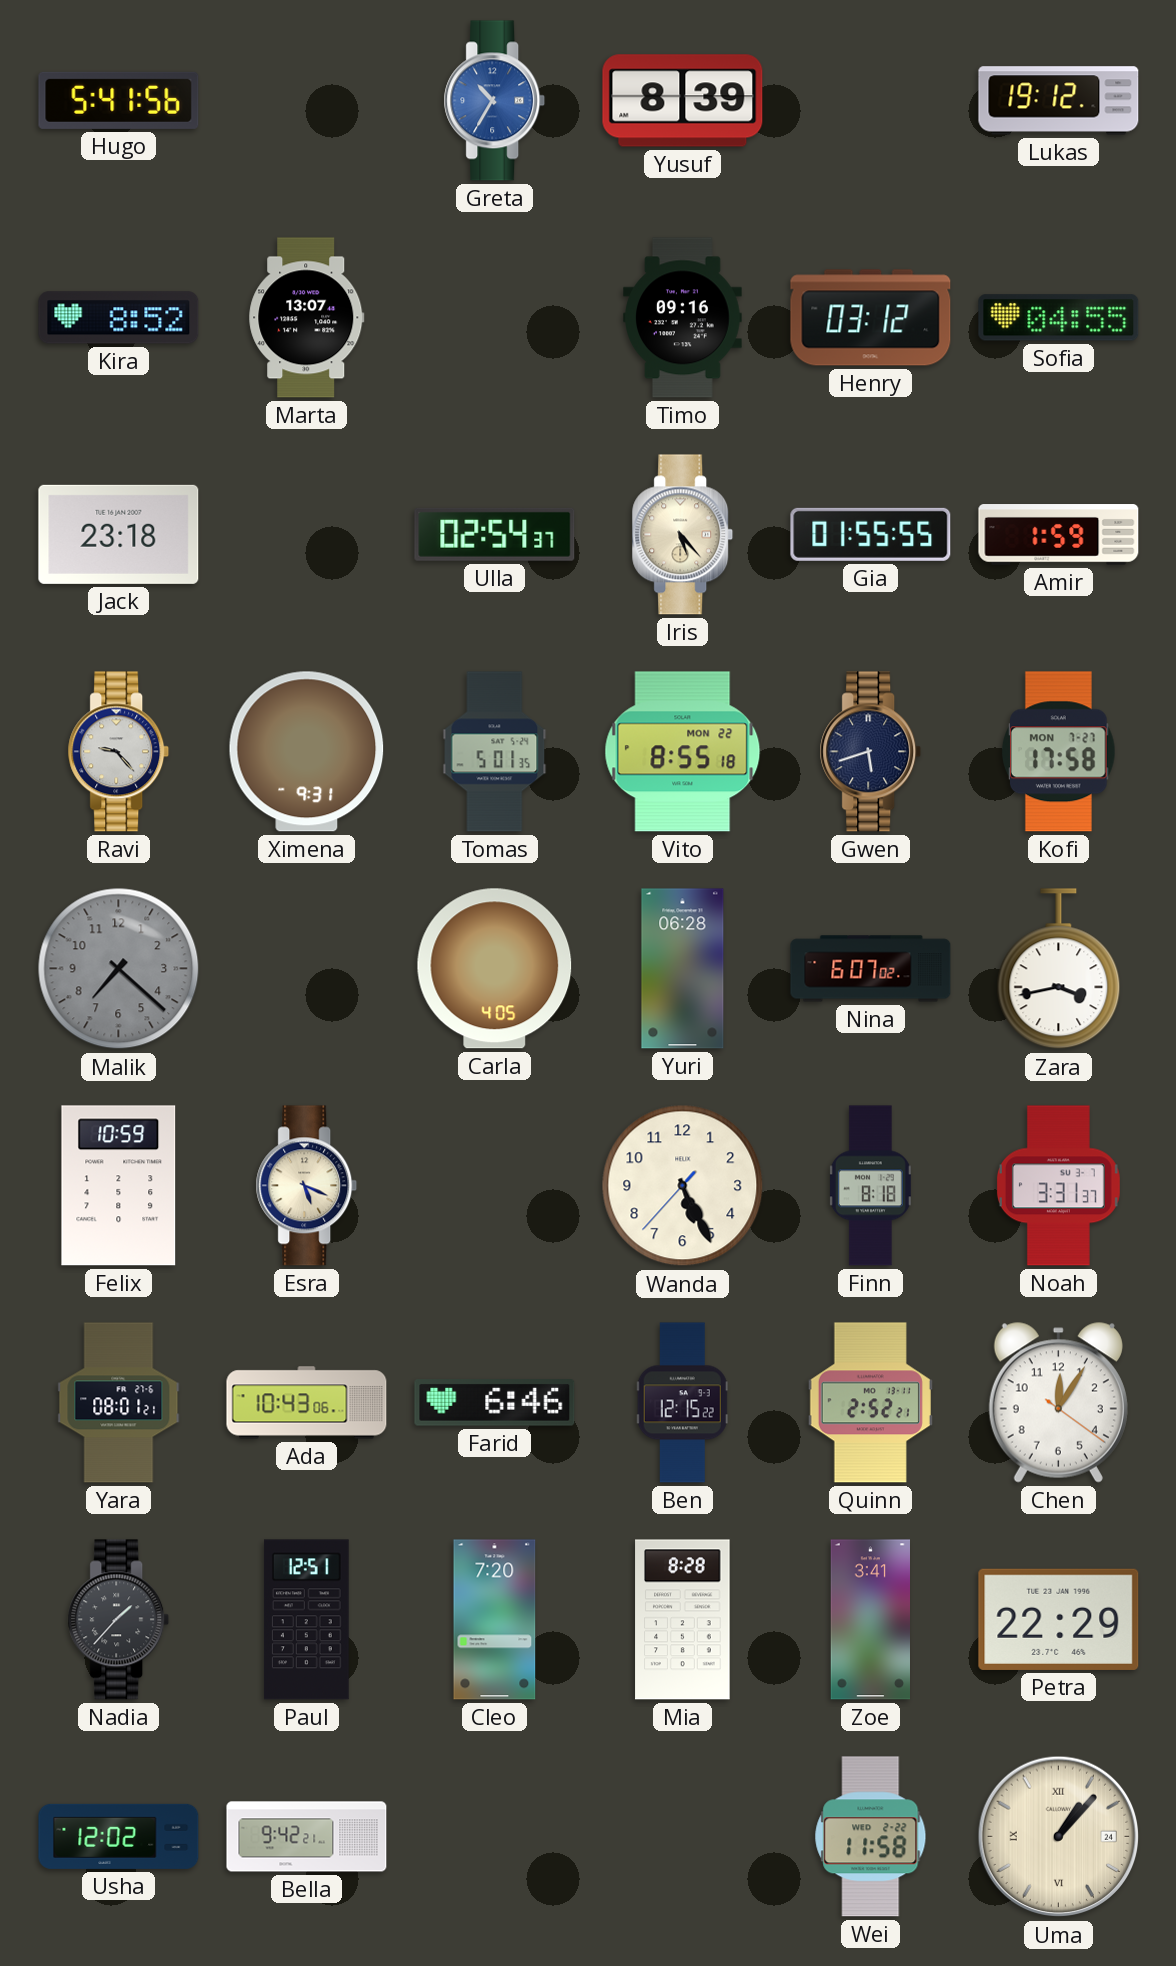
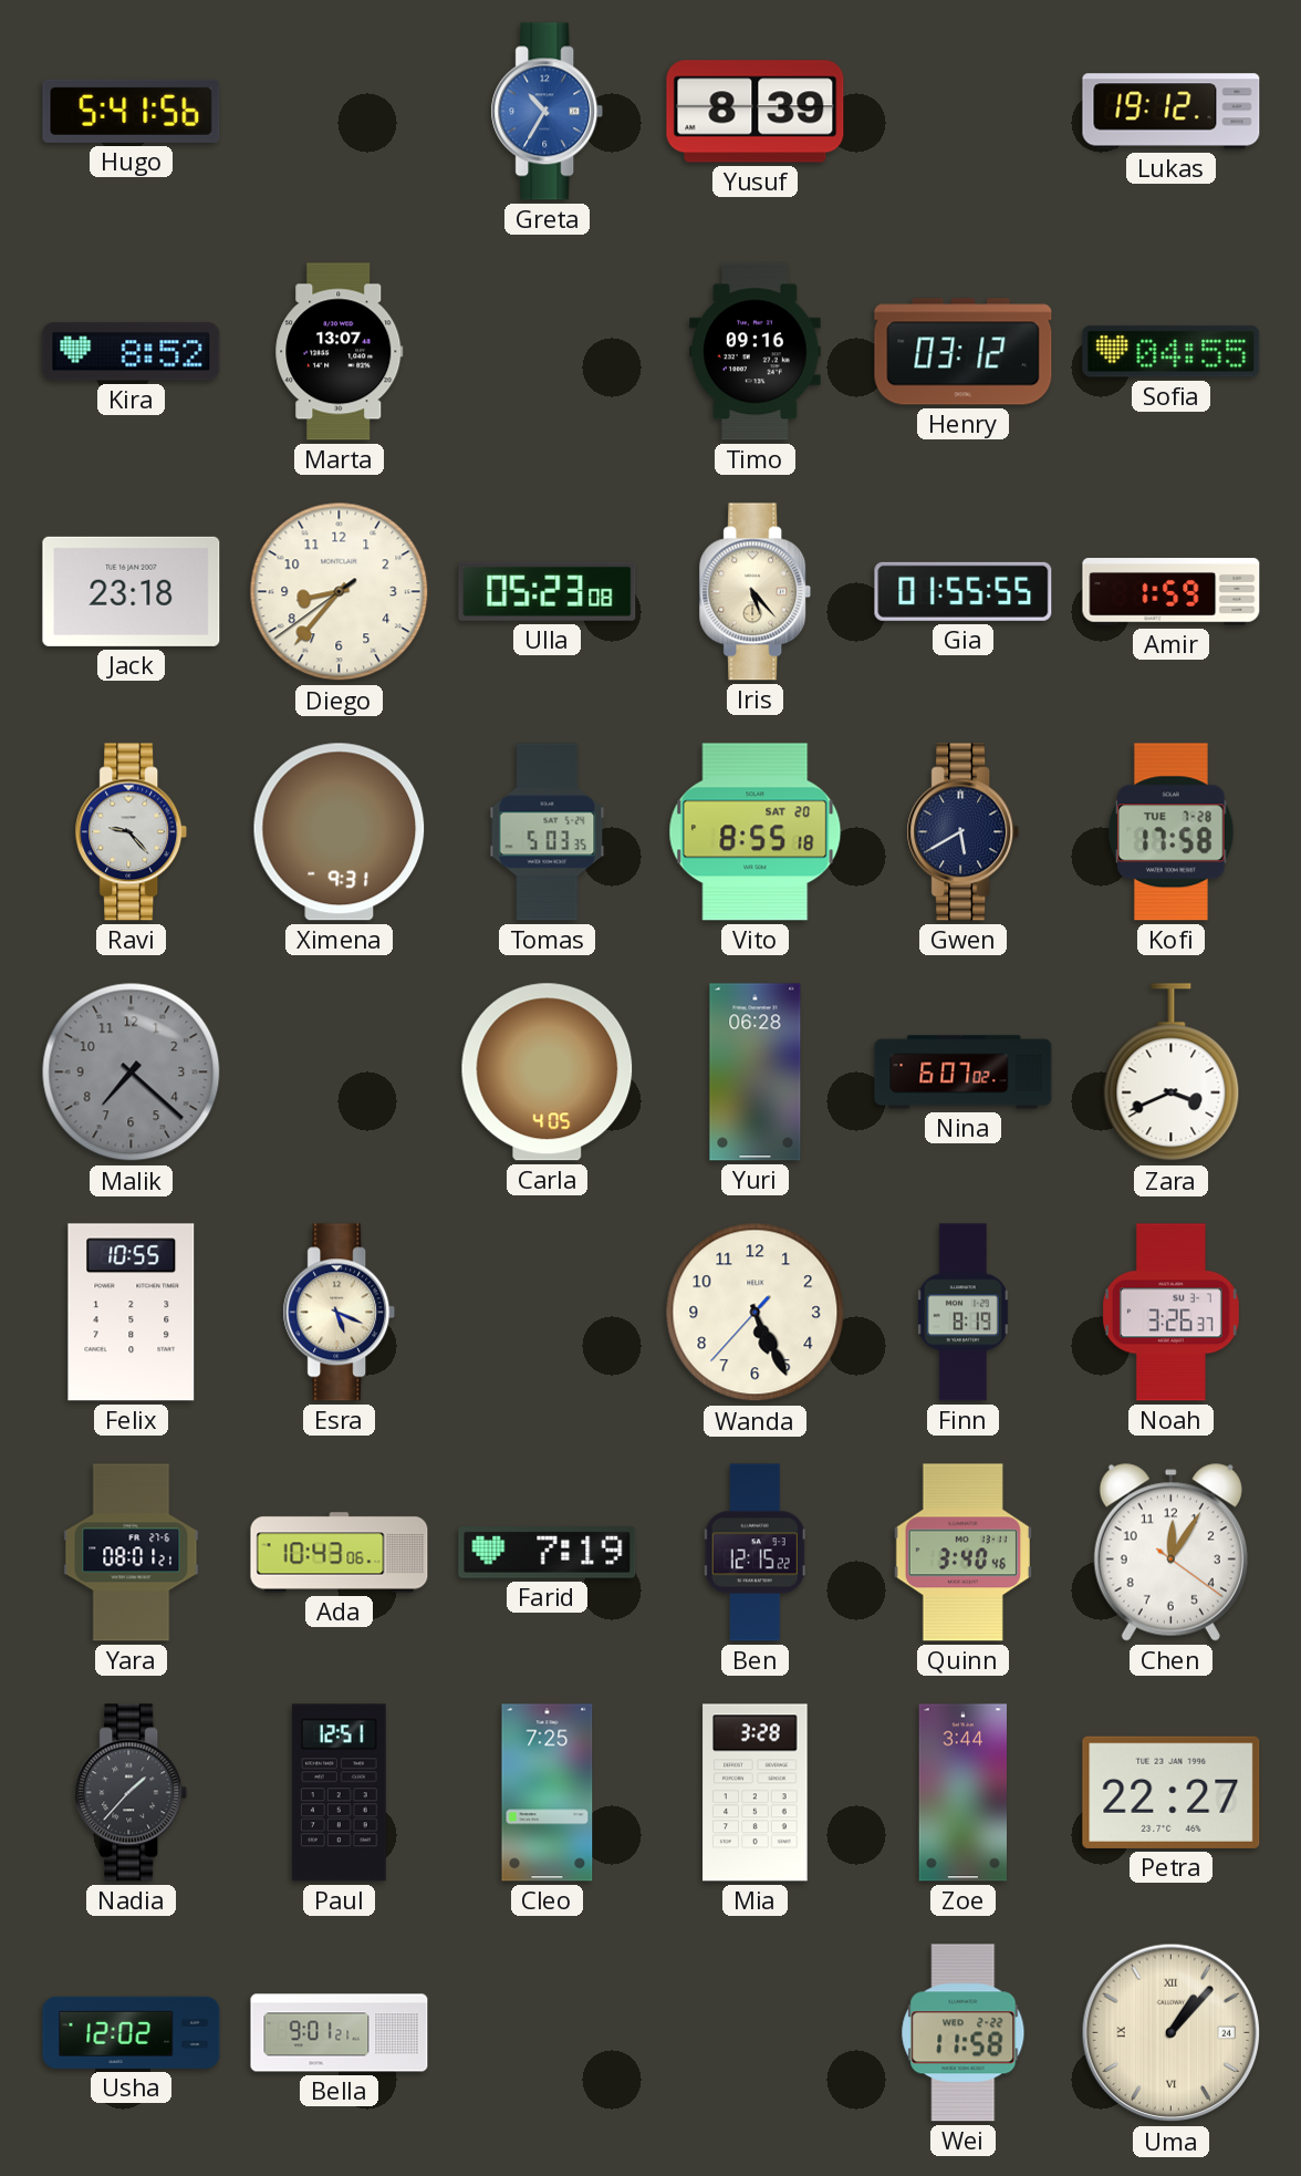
Diego: none -> 8:36 (340, 592)
Ulla: 02:54 -> 05:23 (548, 591)
Tomas: 5:01 -> 5:03 (548, 832)
Vito date: MON 22 -> SAT 20 (756, 832)
Gwen: 5:42 -> 5:40 (964, 832)
Kofi date: MON 7-27 -> TUE 7-28 (1170, 832)
Zara: 3:43 -> 3:41 (1172, 1073)
Felix: 10:59 -> 10:55 (132, 1313)
Finn: 8:18 -> 8:19 (962, 1313)
Noah: 3:31 -> 3:26 (1170, 1313)
Farid: 6:46 -> 7:19 (548, 1553)
Quinn: 2:52 -> 3:40 (962, 1553)
Cleo: 7:20 -> 7:25 (548, 1793)
Mia: 8:28 -> 3:28 (756, 1793)
Zoe: 3:41 -> 3:44 (964, 1793)
Petra: 22:29 -> 22:27 (1172, 1792)
Bella: 9:42 -> 9:01 (340, 2033)
